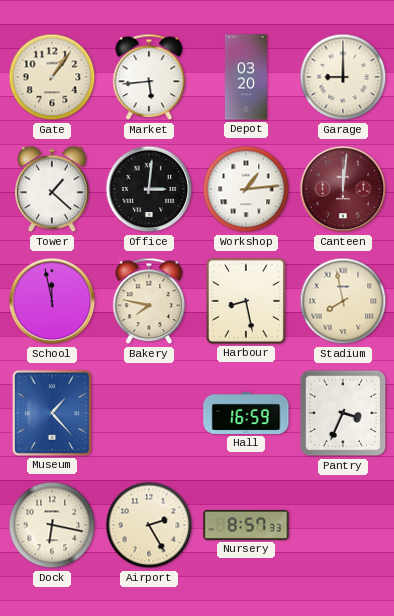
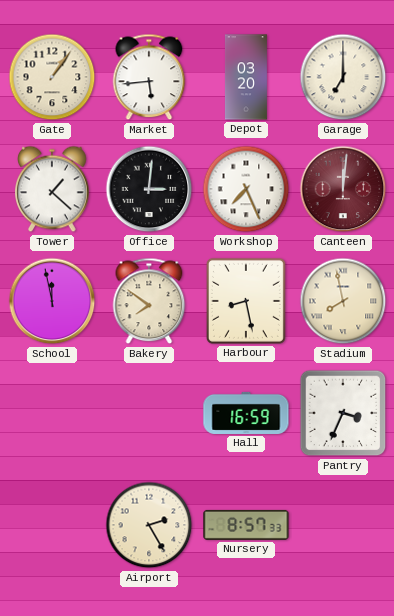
Garage: 9:00 -> 7:00 (343, 77)
Workshop: 1:14 -> 7:26 (246, 189)
Bakery: 7:47 -> 7:51 (149, 301)
Museum: 1:23 -> none (52, 413)
Dock: 6:17 -> none (52, 525)
